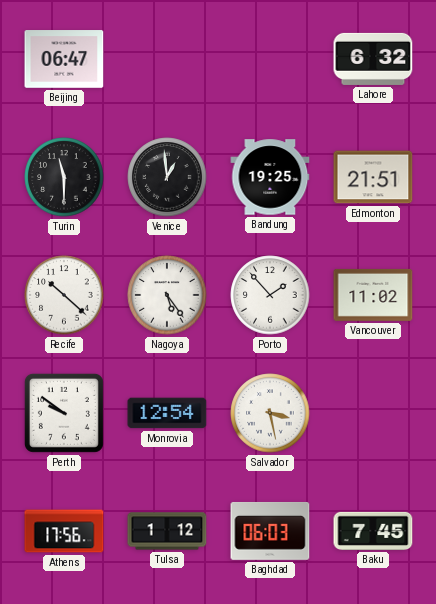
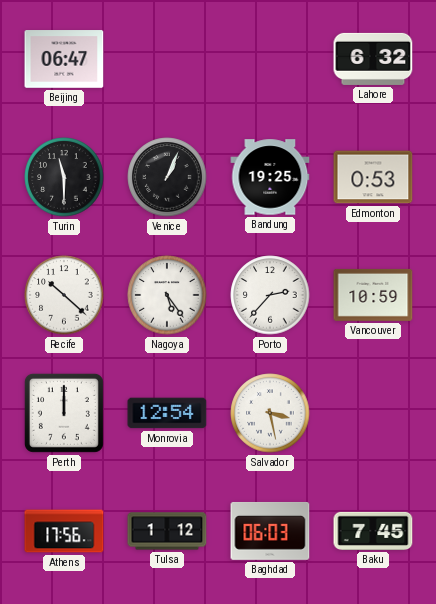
Venice: 12:59 -> 1:04 (167, 177)
Edmonton: 21:51 -> 0:53 (373, 177)
Porto: 1:53 -> 2:37 (270, 295)
Vancouver: 11:02 -> 10:59 (373, 295)
Perth: 9:51 -> 12:00 (64, 413)
